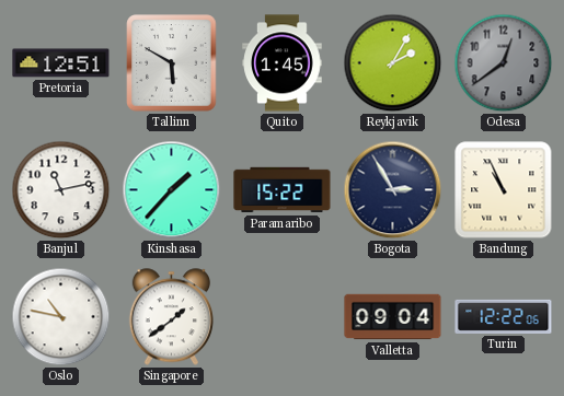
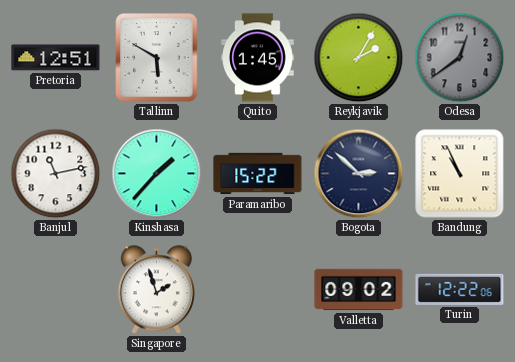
Bogota: 2:55 -> 2:52 (359, 174)
Oslo: 10:47 -> none (61, 317)
Singapore: 1:39 -> 1:57 (156, 290)
Valletta: 09:04 -> 09:02 (359, 290)
